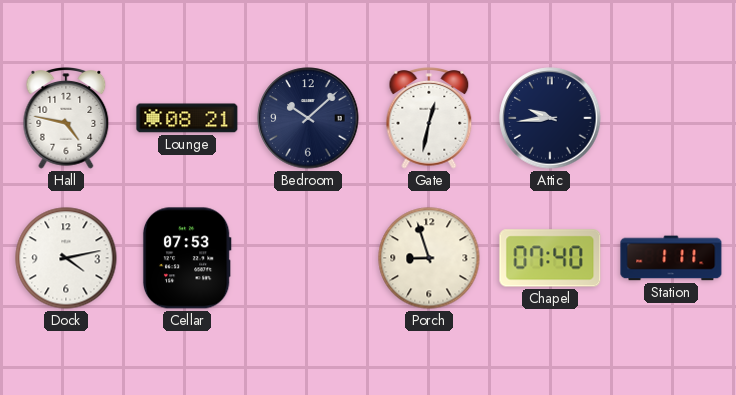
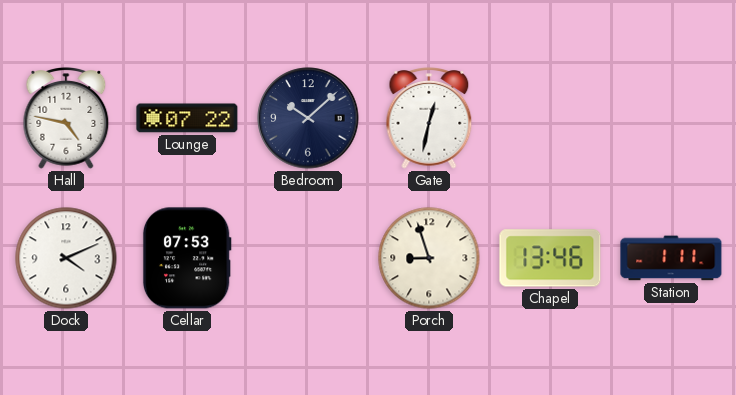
Lounge: 08:21 -> 07:22 (187, 118)
Attic: 9:44 -> none (550, 118)
Dock: 4:13 -> 4:11 (66, 258)
Chapel: 07:40 -> 13:46 (550, 258)
